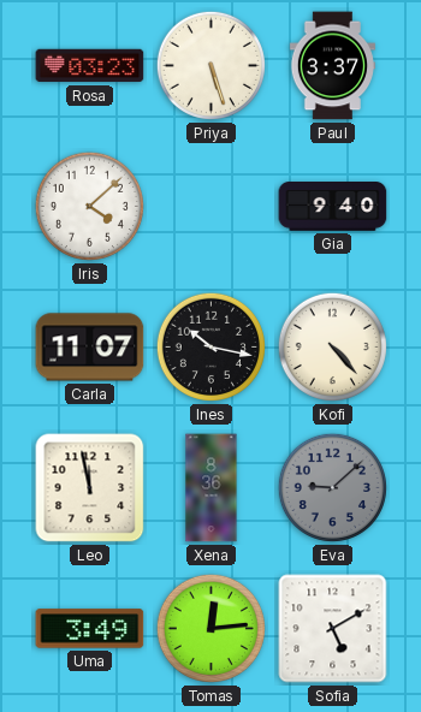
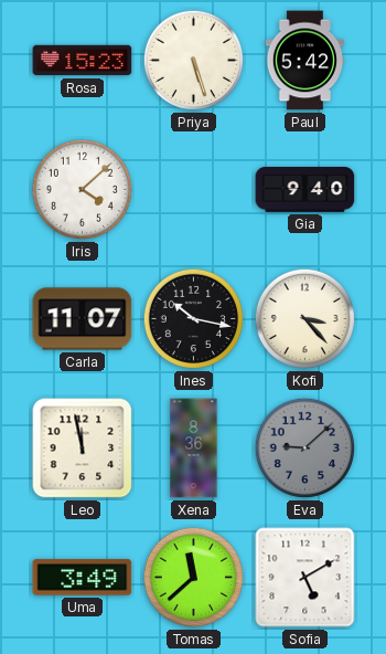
Rosa: 03:23 -> 15:23 (83, 61)
Paul: 3:37 -> 5:42 (304, 61)
Kofi: 4:23 -> 3:23 (304, 318)
Tomas: 12:14 -> 11:38 (193, 577)
